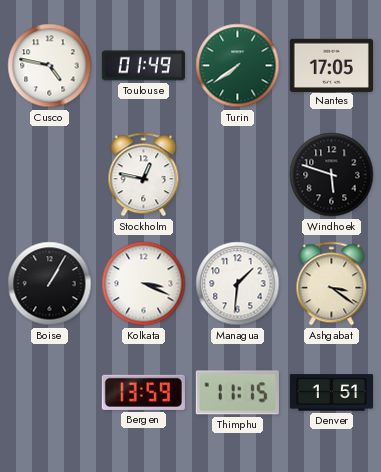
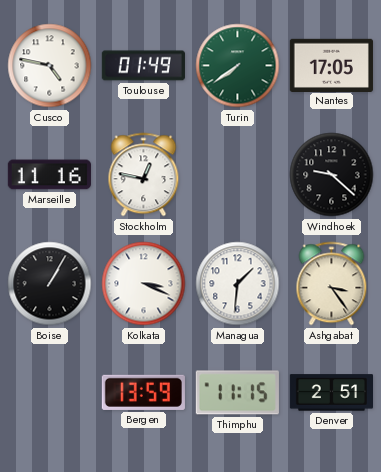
Marseille: none -> 11:16 (49, 175)
Windhoek: 5:48 -> 9:22 (332, 175)
Ashgabat: 3:21 -> 3:24 (332, 284)
Denver: 1:51 -> 2:51 (331, 393)
